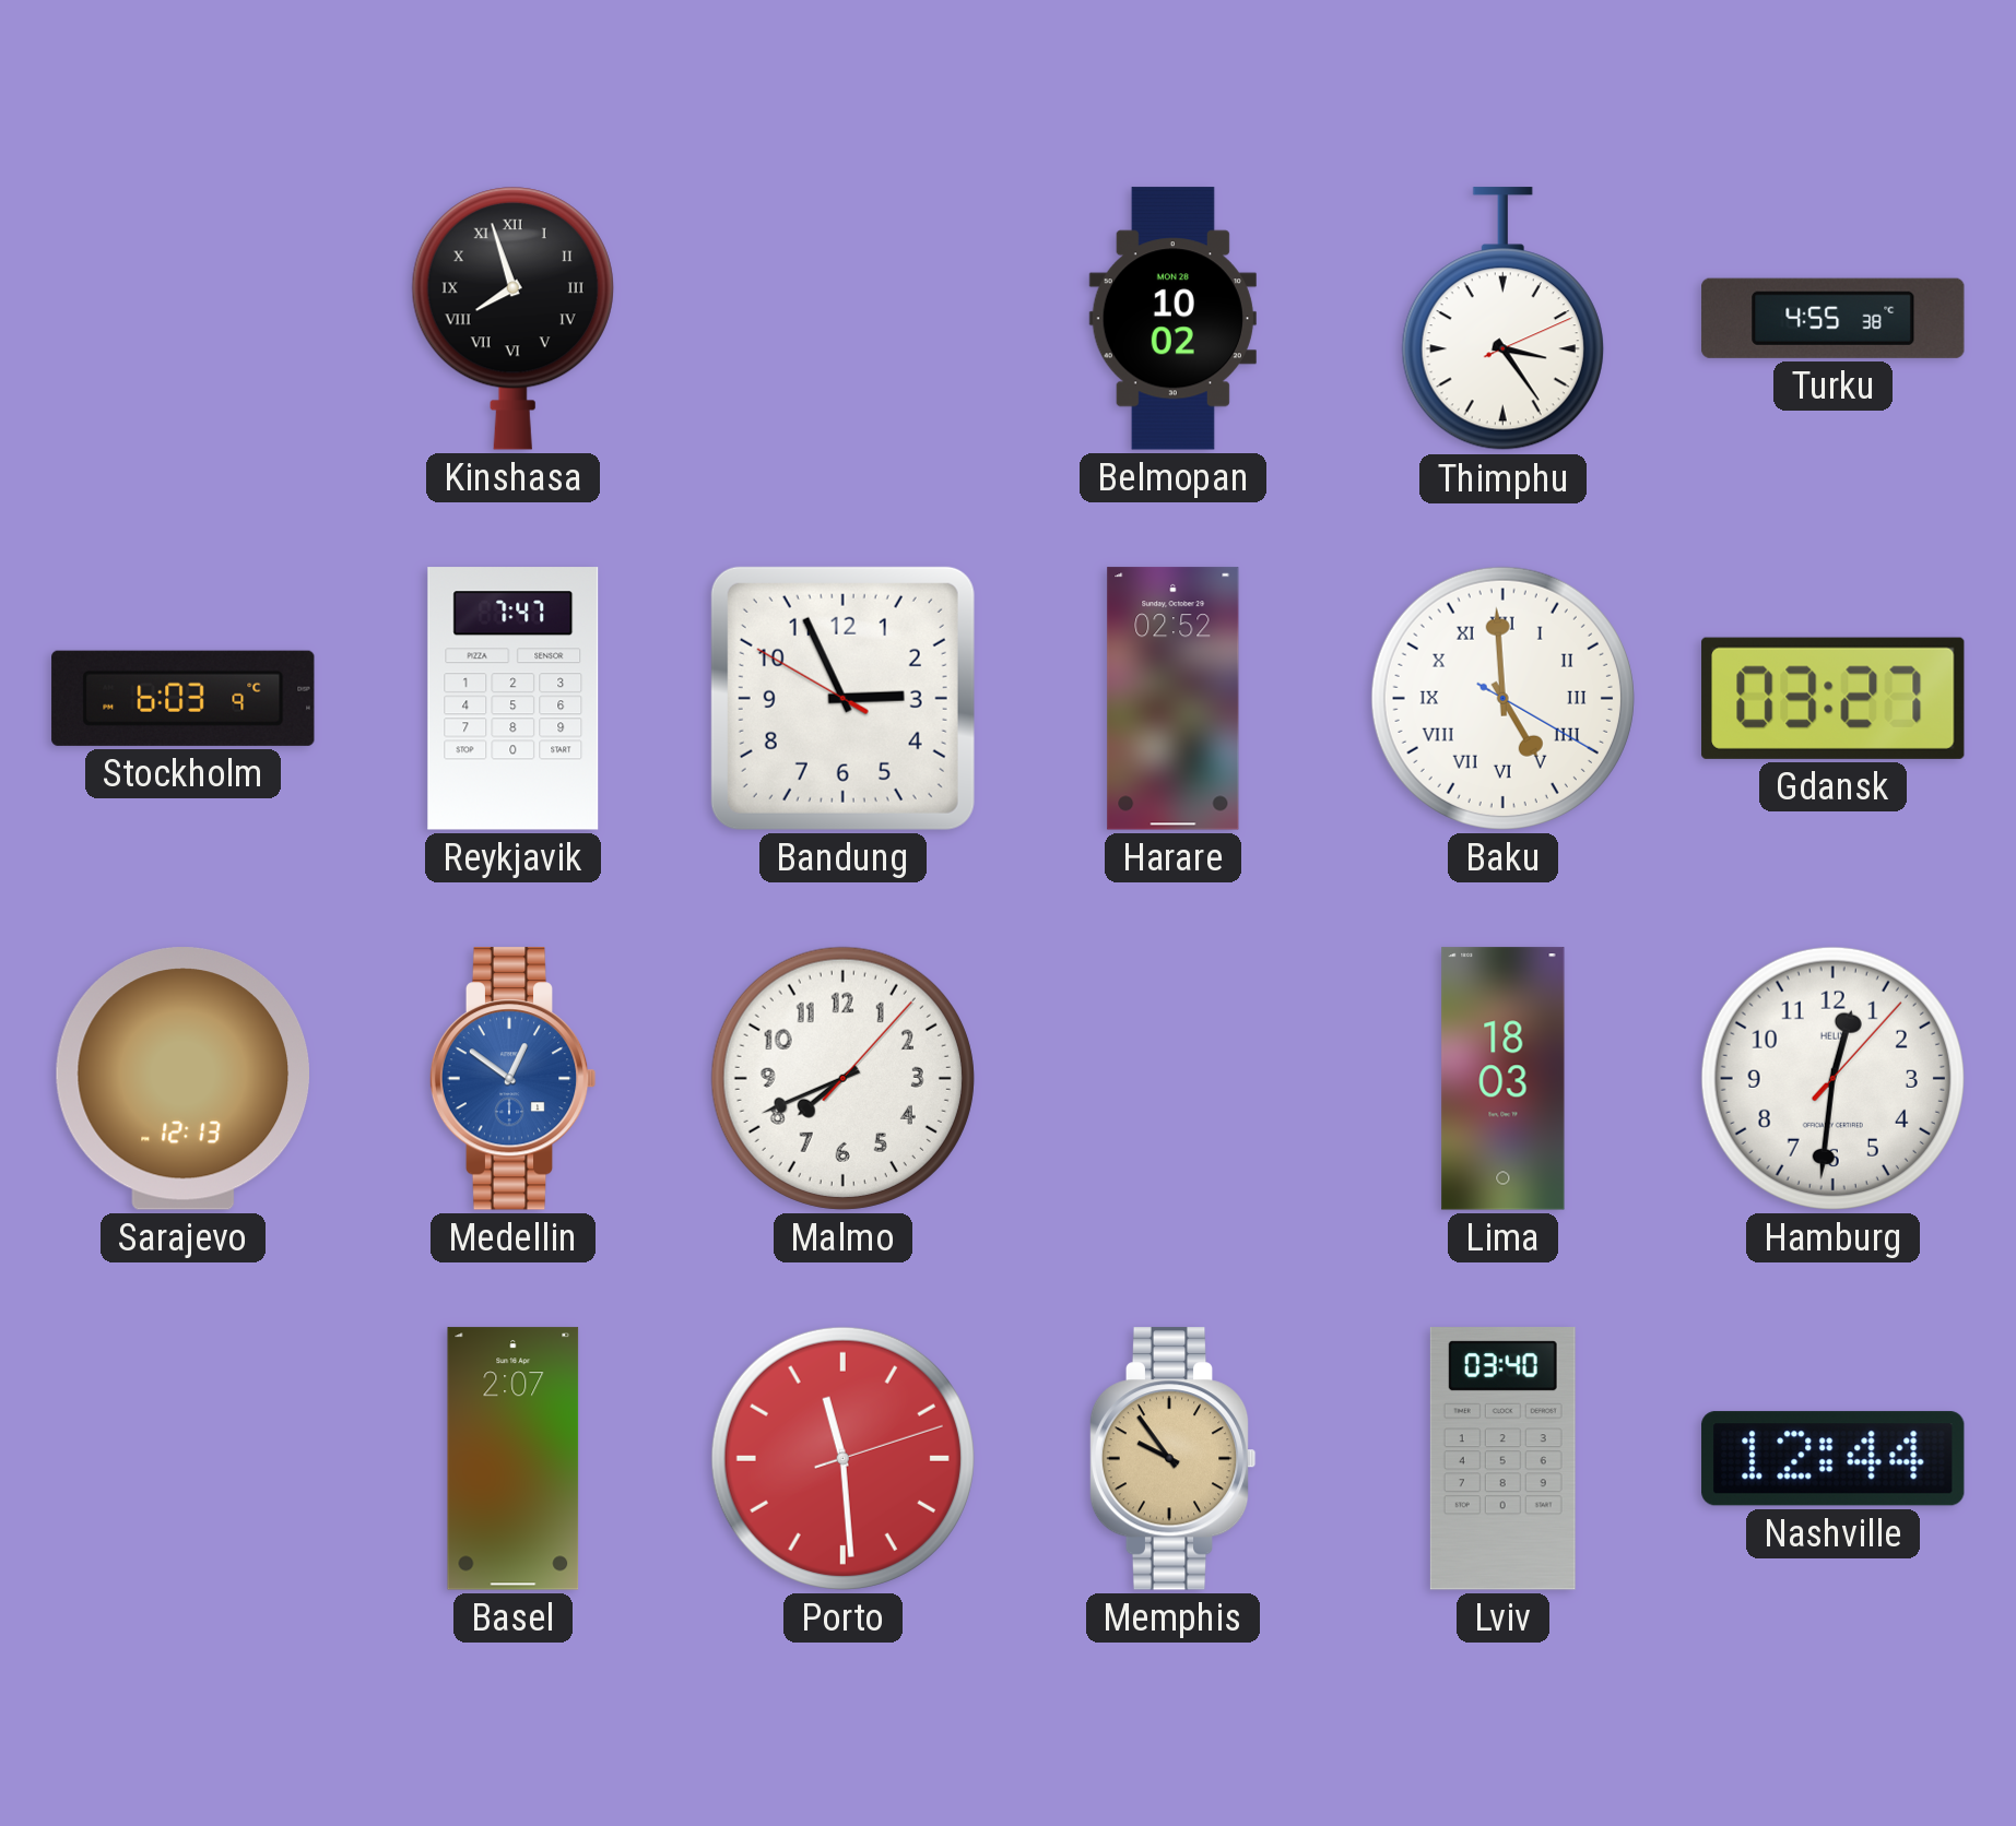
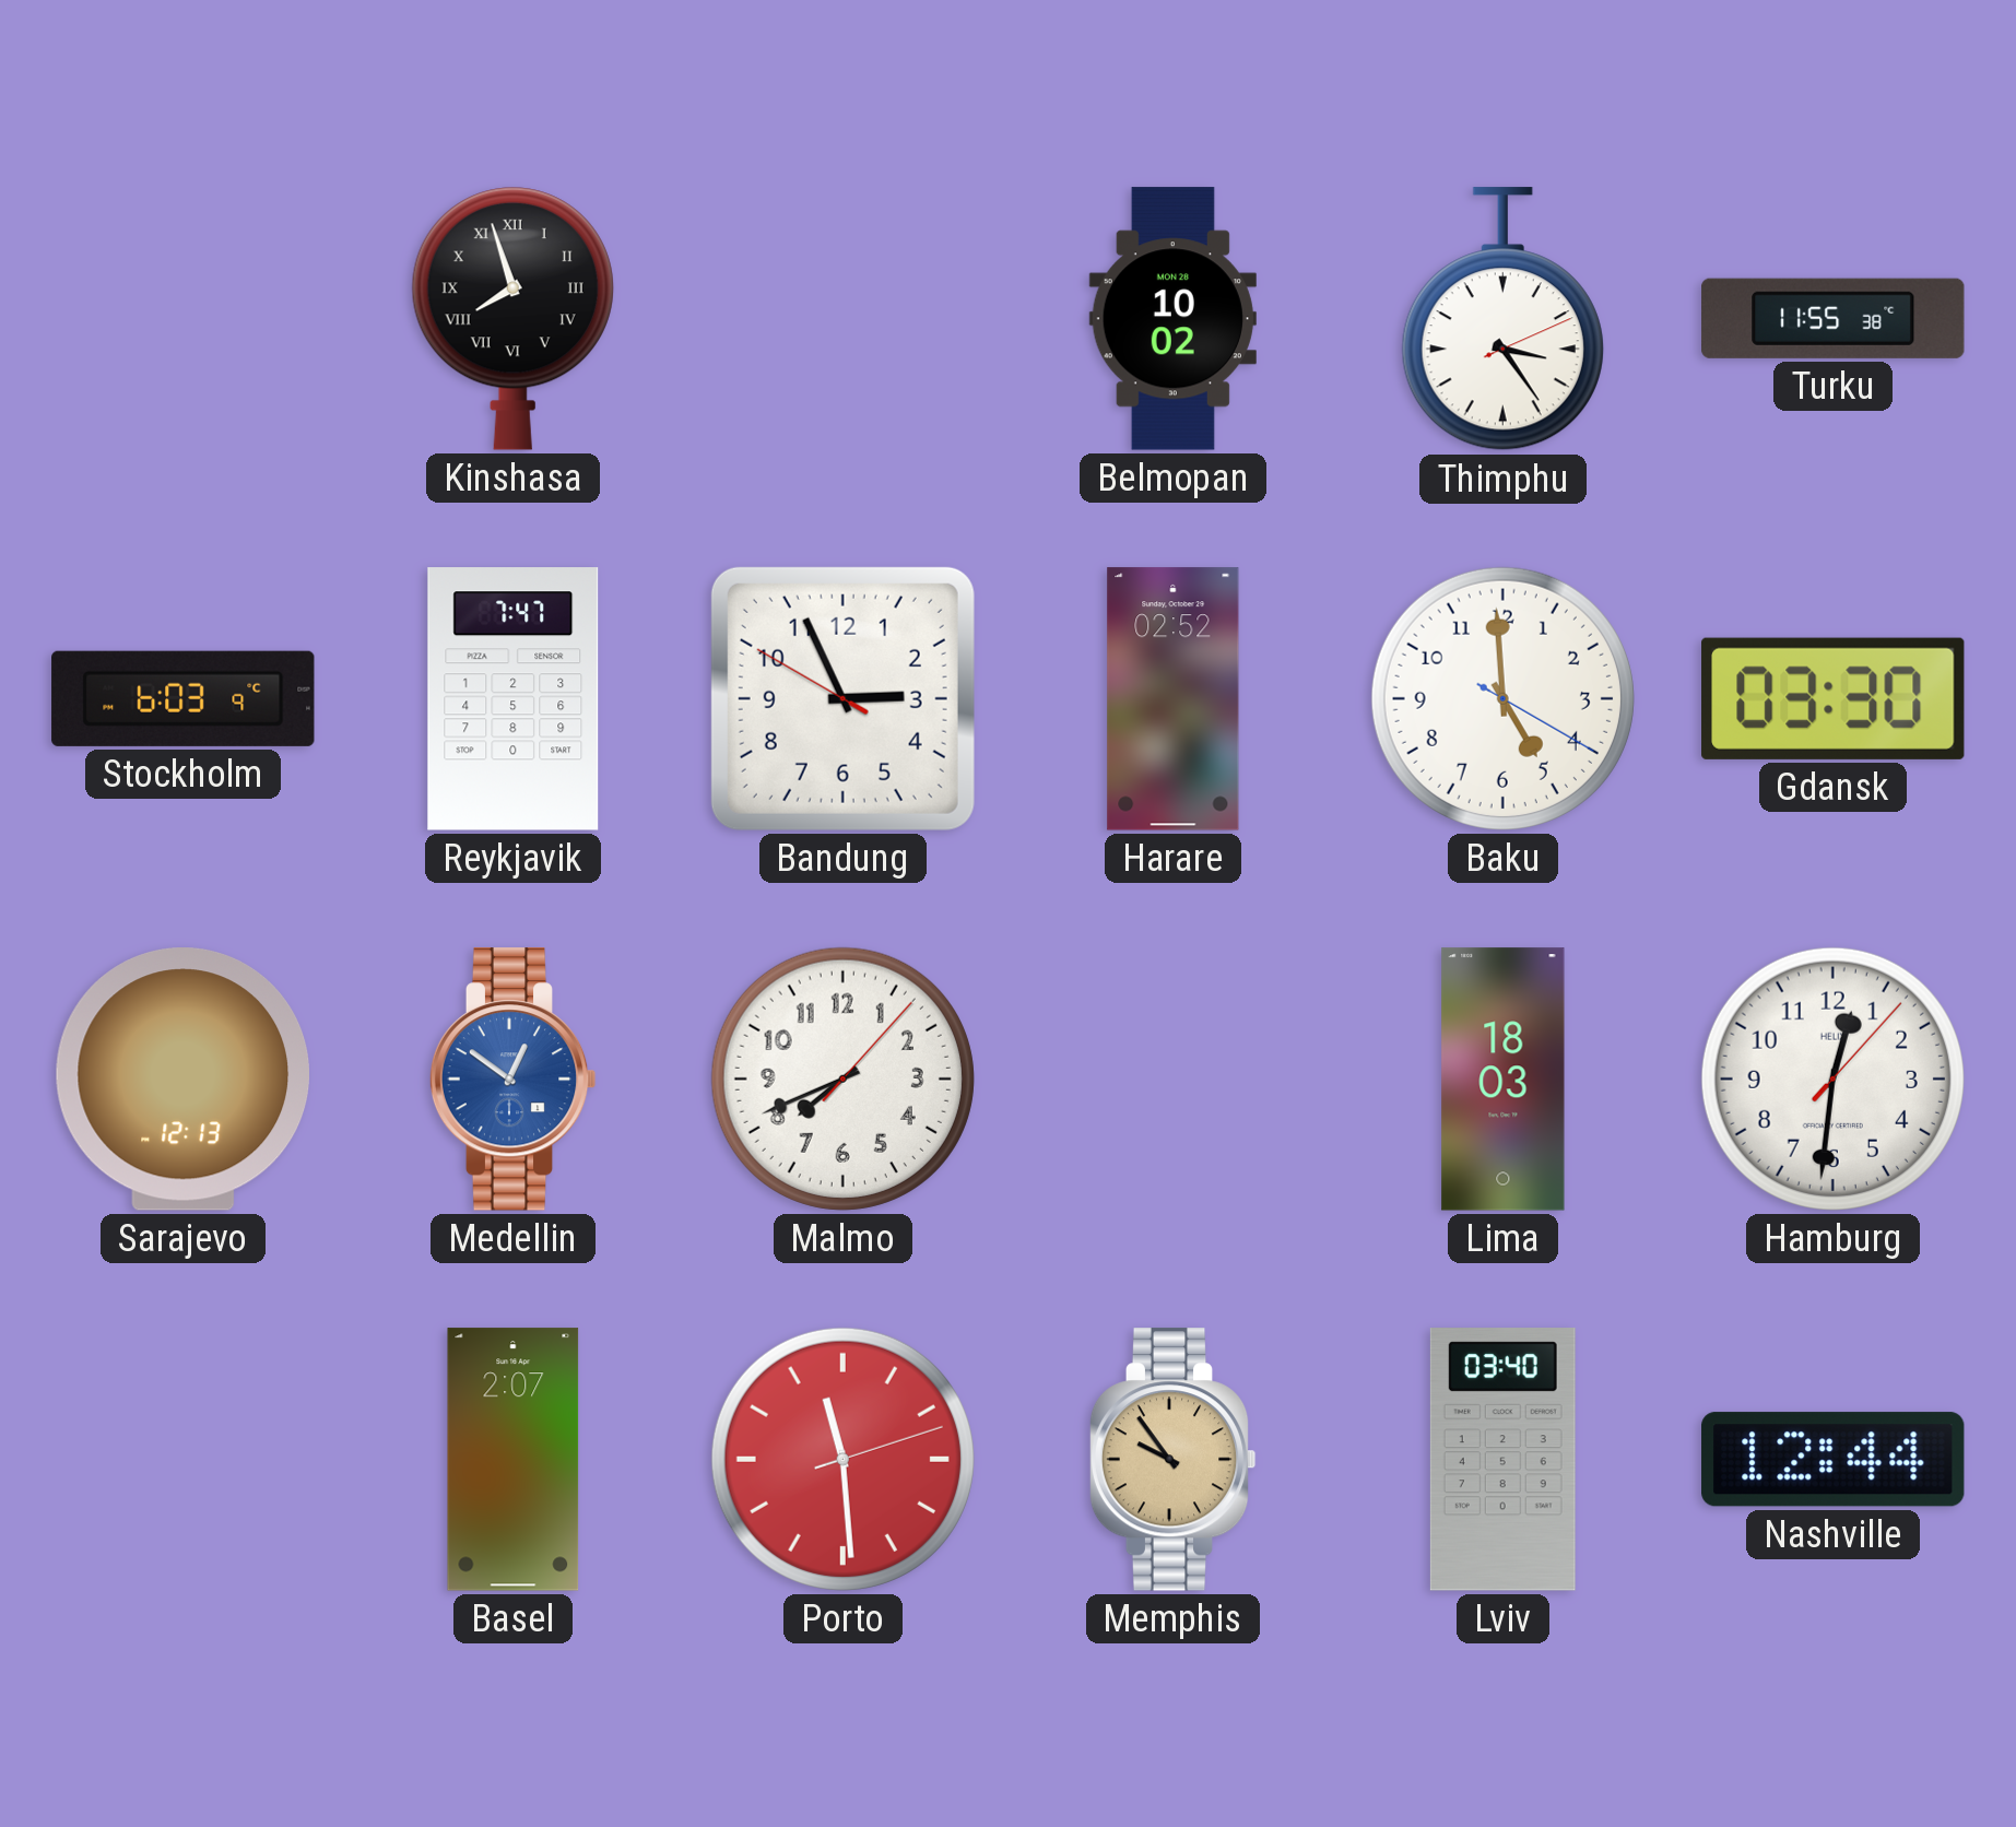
Turku: 4:55 -> 11:55 (1834, 318)
Baku numerals: Roman -> Arabic (1502, 698)
Gdansk: 03:27 -> 03:30 (1834, 698)
